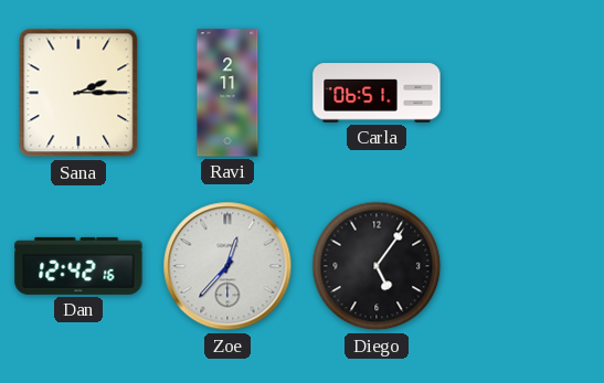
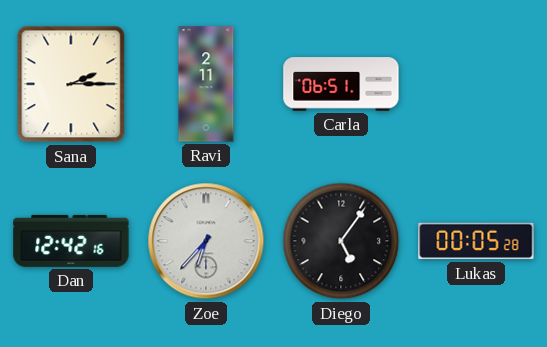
Zoe: 12:37 -> 6:37 (206, 241)
Lukas: none -> 00:05 (476, 241)
